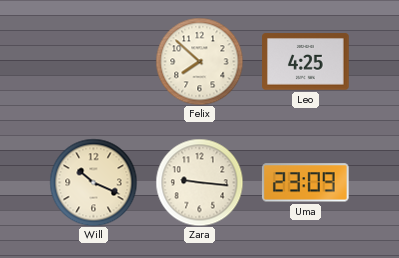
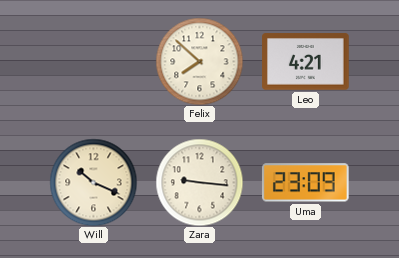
Leo: 4:25 -> 4:21 (306, 62)
